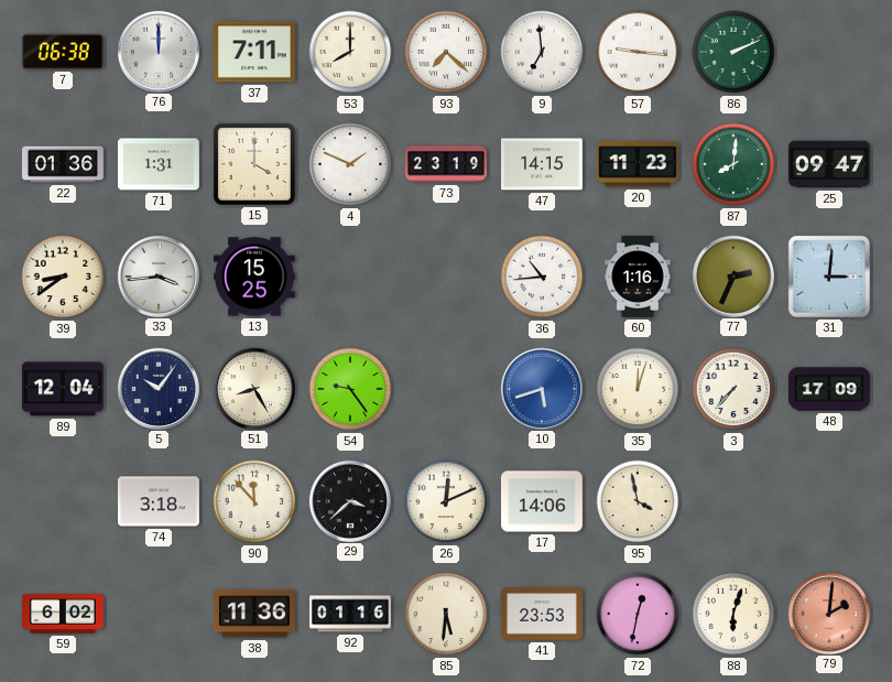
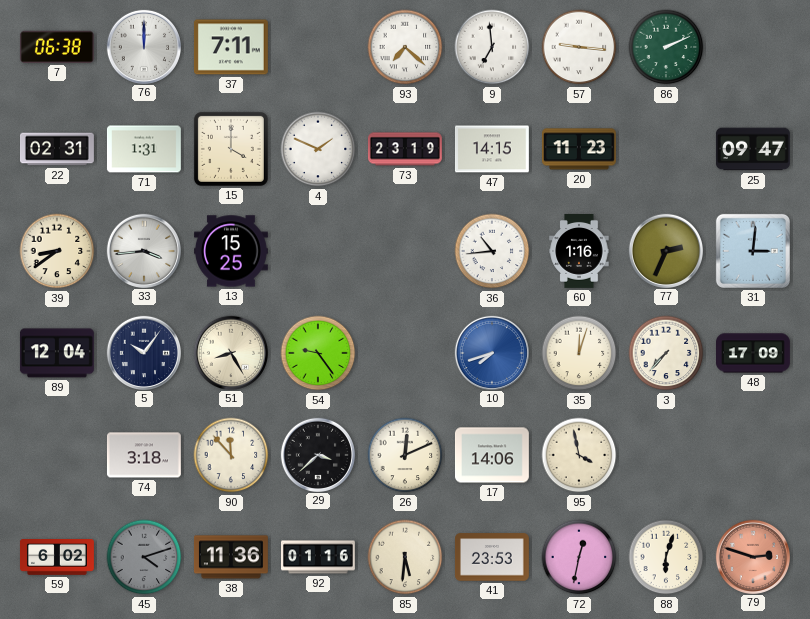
53: 8:00 -> none (350, 52)
22: 01:36 -> 02:31 (58, 149)
87: 8:01 -> none (733, 164)
10: 5:42 -> 7:42 (491, 352)
45: none -> 4:12 (144, 557)
79: 2:01 -> 2:48 (752, 556)
